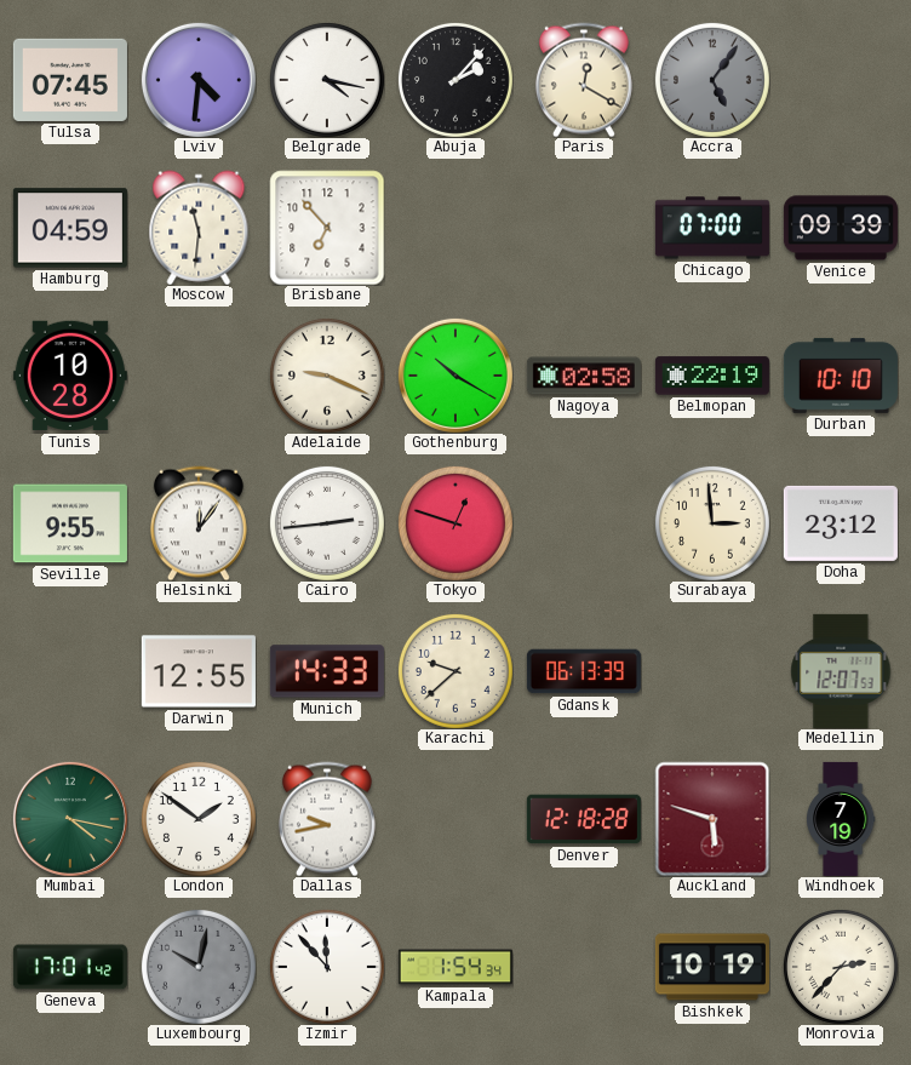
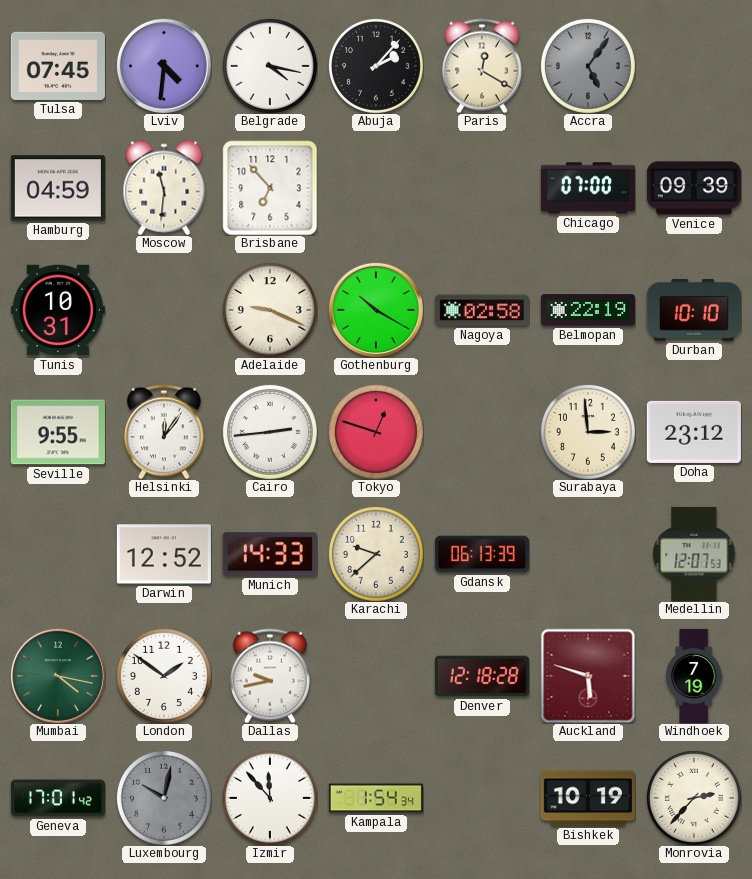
Tunis: 10:28 -> 10:31 (58, 310)
Darwin: 12:55 -> 12:52 (164, 554)
